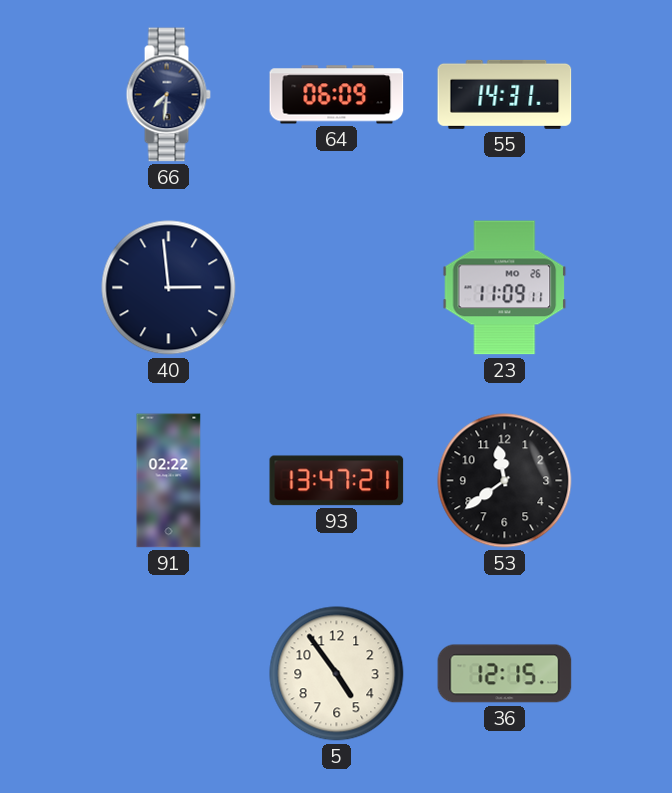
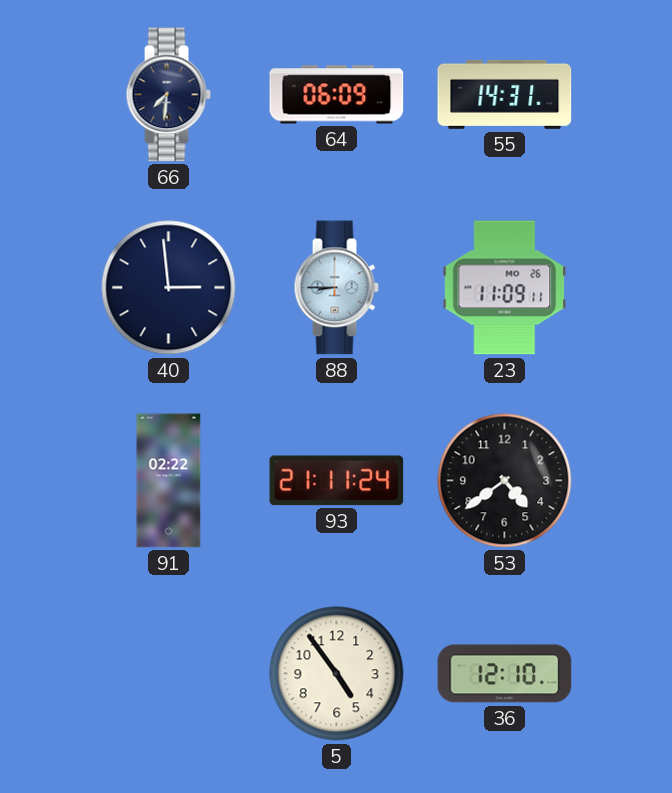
88: none -> 8:45 (336, 288)
93: 13:47 -> 21:11 (337, 481)
53: 11:39 -> 4:39 (505, 481)
36: 12:15 -> 12:10 (505, 674)
